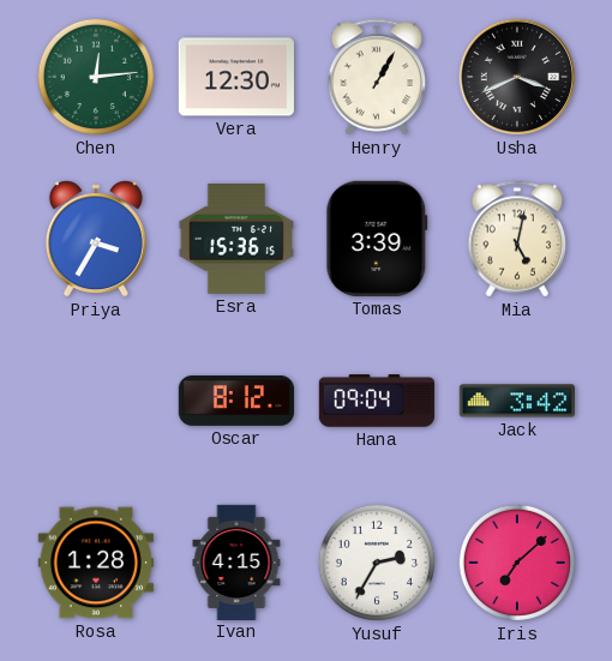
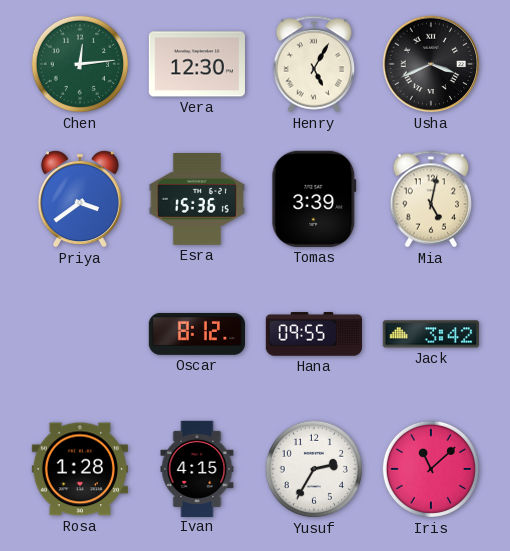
Henry: 1:05 -> 5:05 (314, 64)
Priya: 3:35 -> 3:39 (80, 199)
Hana: 09:04 -> 09:55 (314, 334)
Iris: 7:08 -> 11:08 (431, 469)
